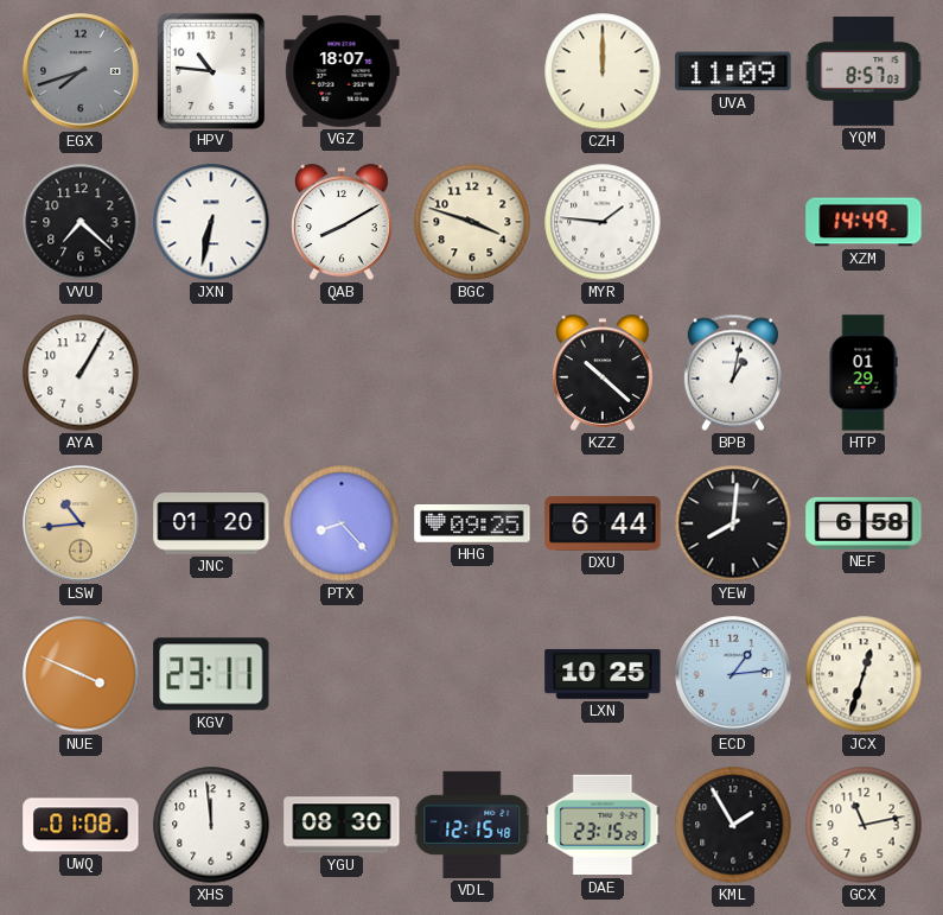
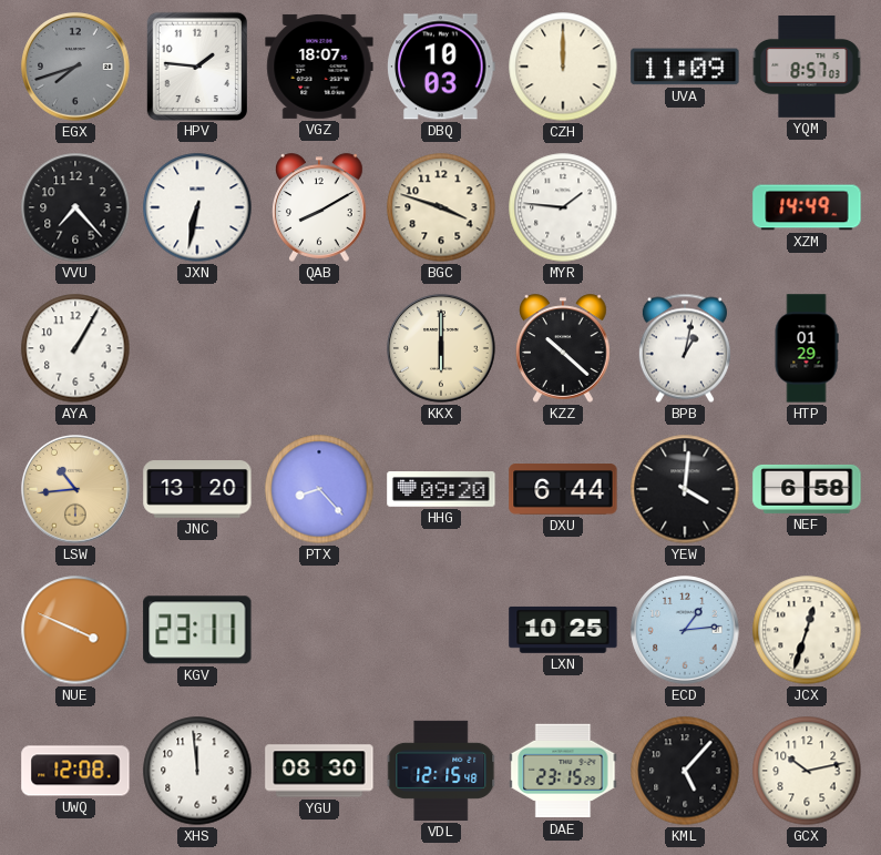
HPV: 10:46 -> 1:46 (197, 65)
DBQ: none -> 10:03 (441, 67)
VVU: 7:22 -> 7:23 (75, 207)
KKX: none -> 6:00 (441, 348)
JNC: 01:20 -> 13:20 (197, 490)
HHG: 09:25 -> 09:20 (441, 490)
YEW: 8:01 -> 4:01 (685, 489)
UWQ: 01:08 -> 12:08 (75, 771)
KML: 1:55 -> 5:07 (685, 771)
GCX: 11:13 -> 10:13 (807, 771)
